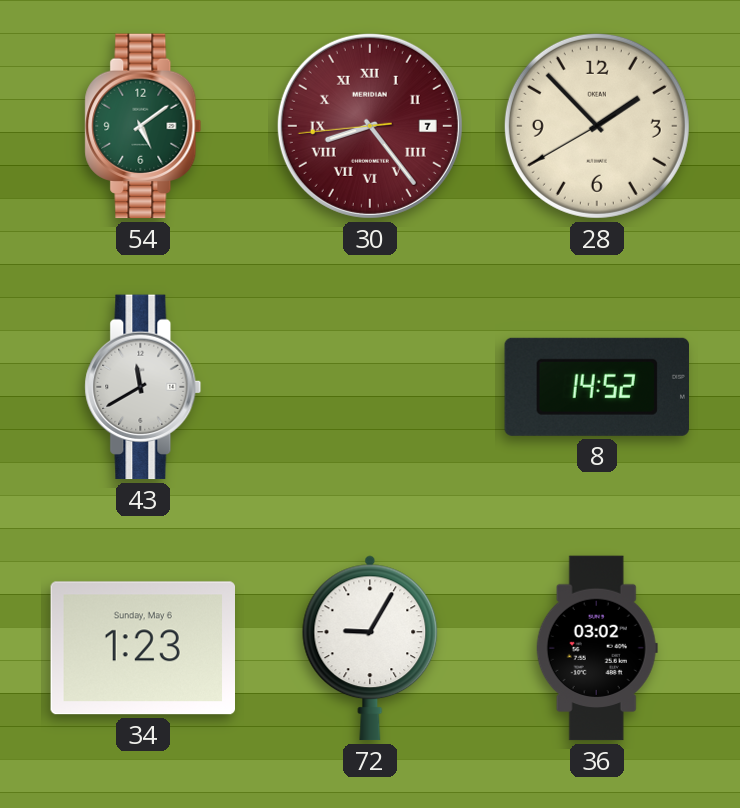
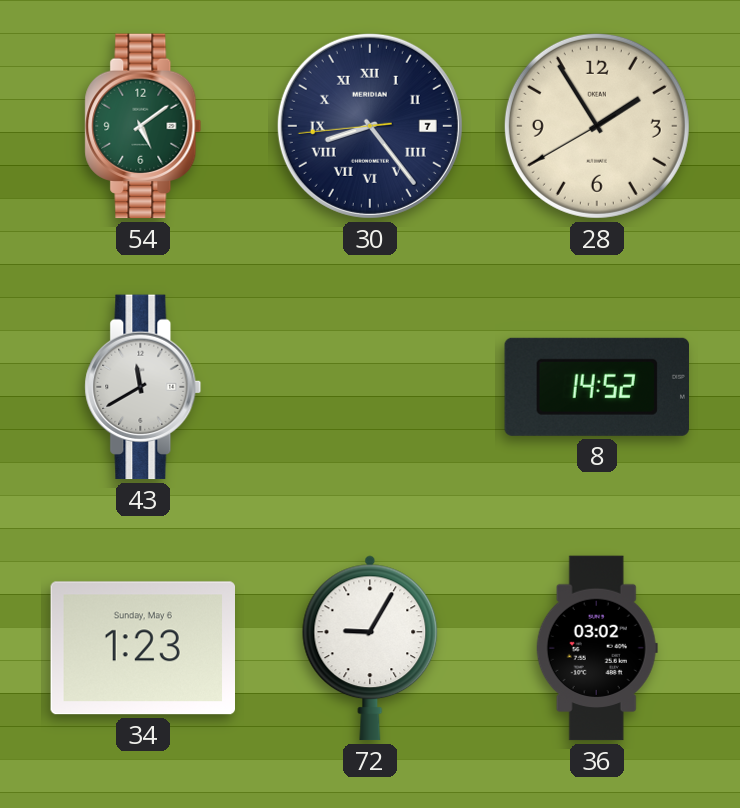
30 dial: burgundy -> navy (370, 126)
28: 1:52 -> 1:54 (597, 126)
